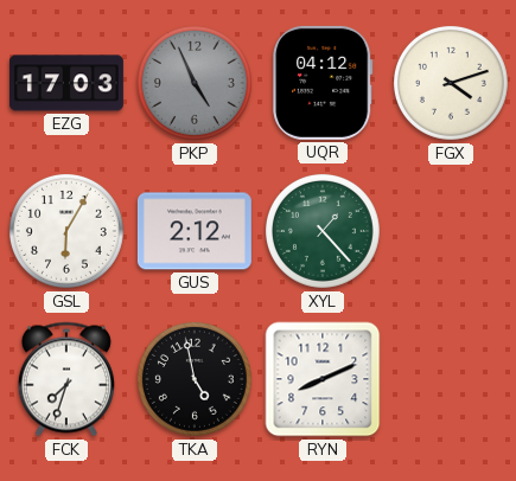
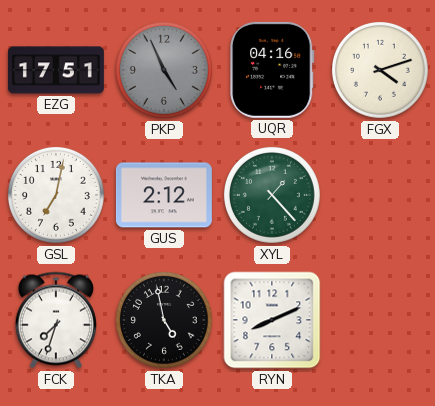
EZG: 17:03 -> 17:51 (56, 70)
UQR: 04:12 -> 04:16 (273, 70)
GSL: 6:05 -> 7:02 (56, 195)
